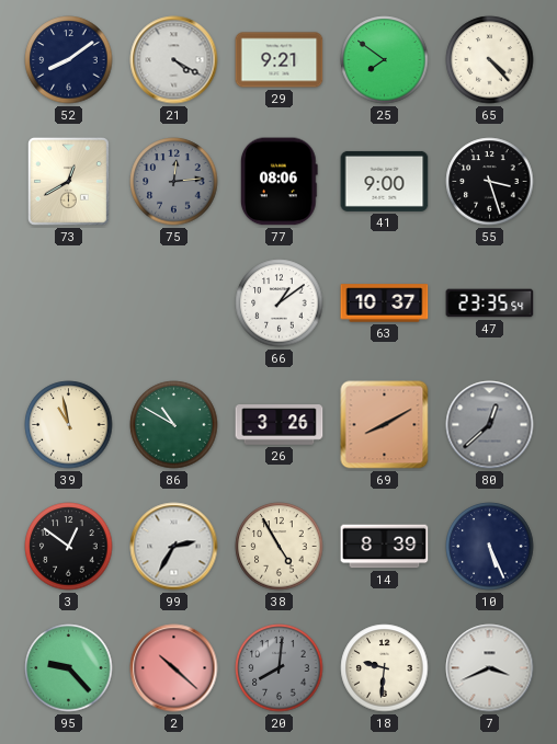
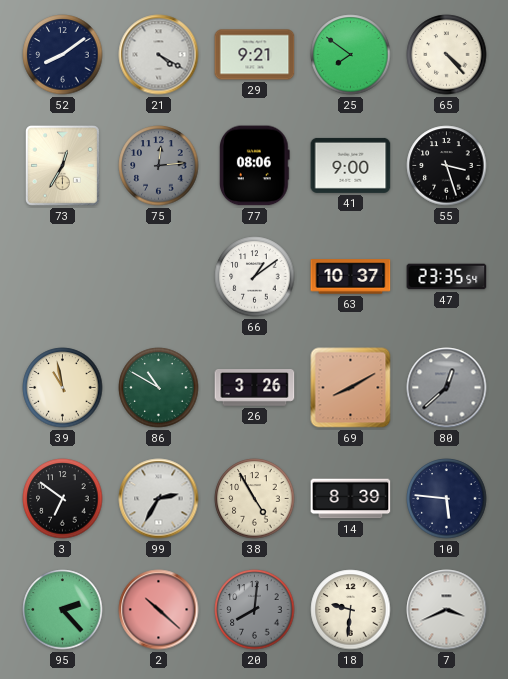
73: 12:40 -> 12:35 (62, 165)
3: 12:51 -> 6:51 (63, 499)
10: 5:26 -> 5:46 (447, 499)
95: 9:23 -> 2:23 (63, 610)
